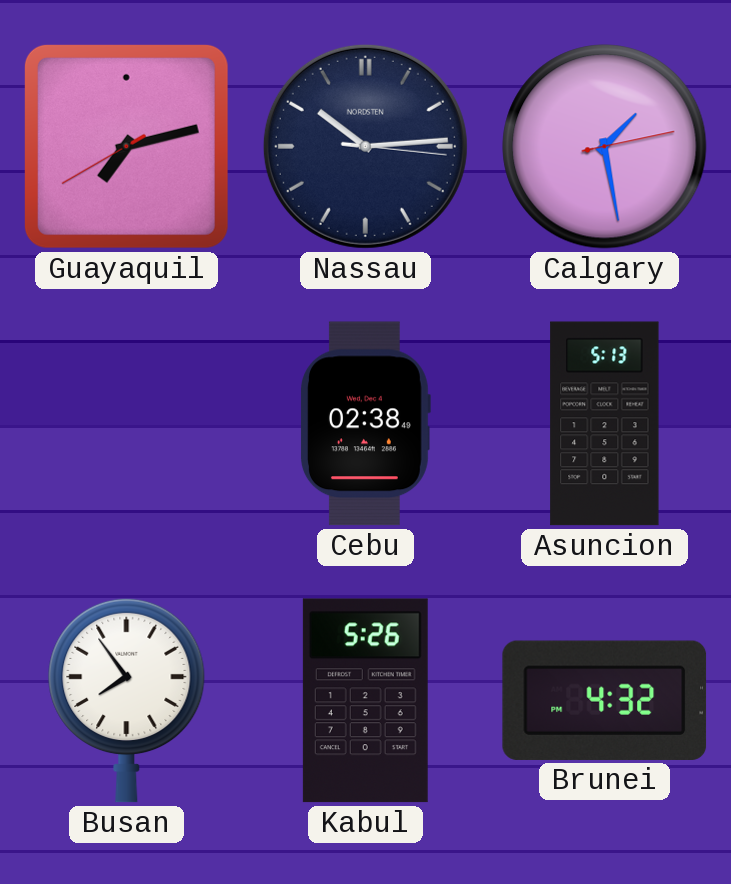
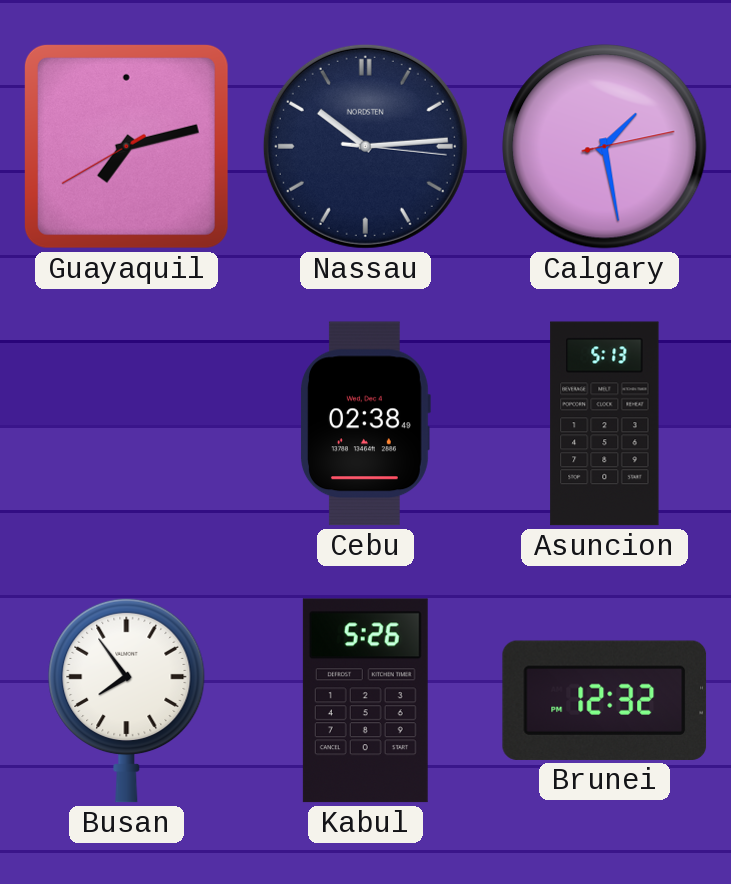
Brunei: 4:32 -> 12:32 (605, 700)
